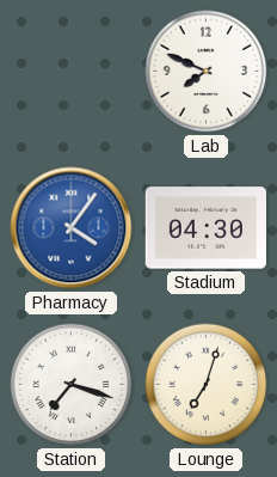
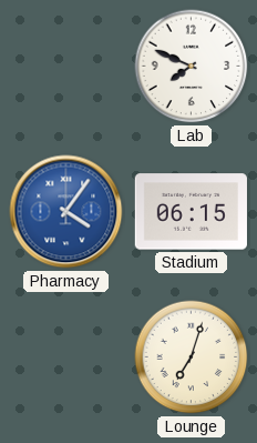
Stadium: 04:30 -> 06:15 (191, 212)
Station: 7:18 -> none (72, 385)
